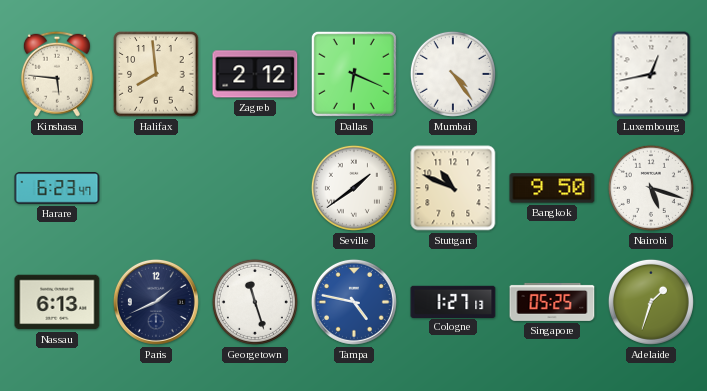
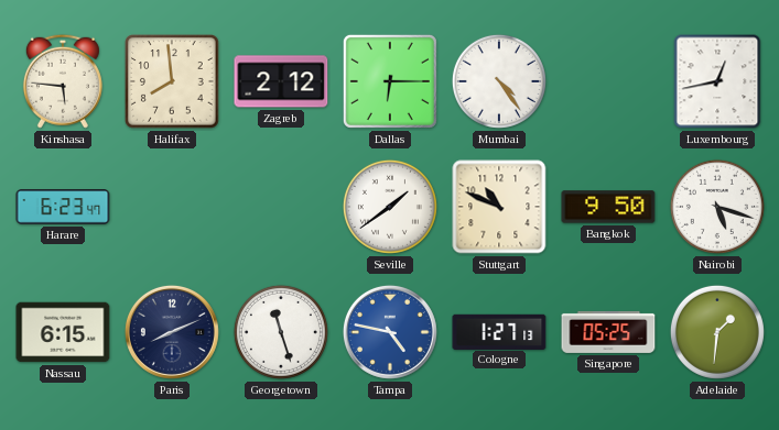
Dallas: 6:19 -> 6:15 (390, 81)
Nassau: 6:13 -> 6:15 (63, 332)
Paris: 1:41 -> 8:11 (172, 332)
Adelaide: 1:33 -> 1:31 (717, 332)
